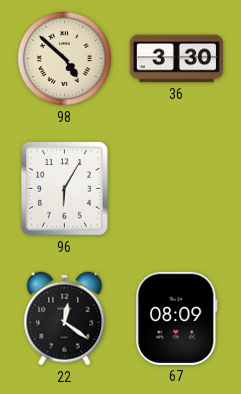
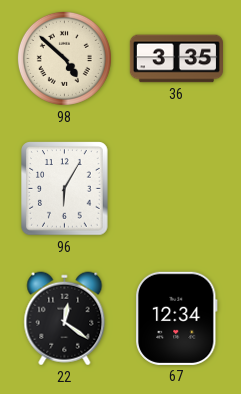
36: 3:30 -> 3:35 (176, 59)
67: 08:09 -> 12:34 (176, 318)
